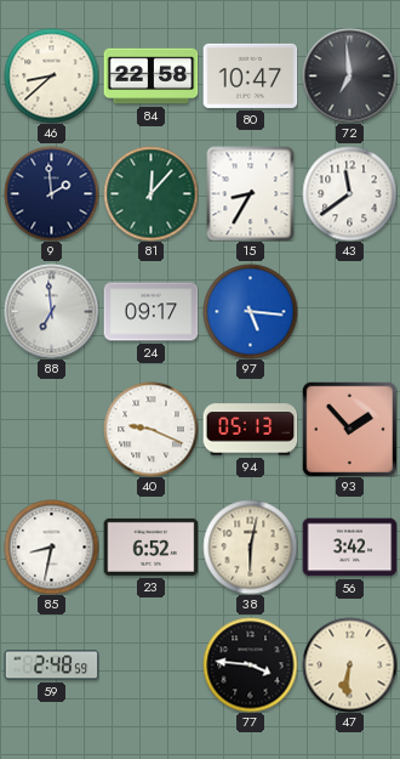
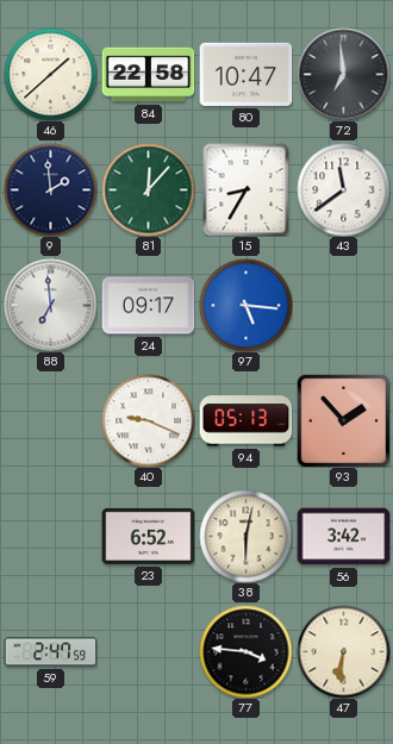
46: 8:38 -> 1:38 (50, 74)
85: 8:32 -> none (51, 546)
59: 2:48 -> 2:47 (50, 652)
